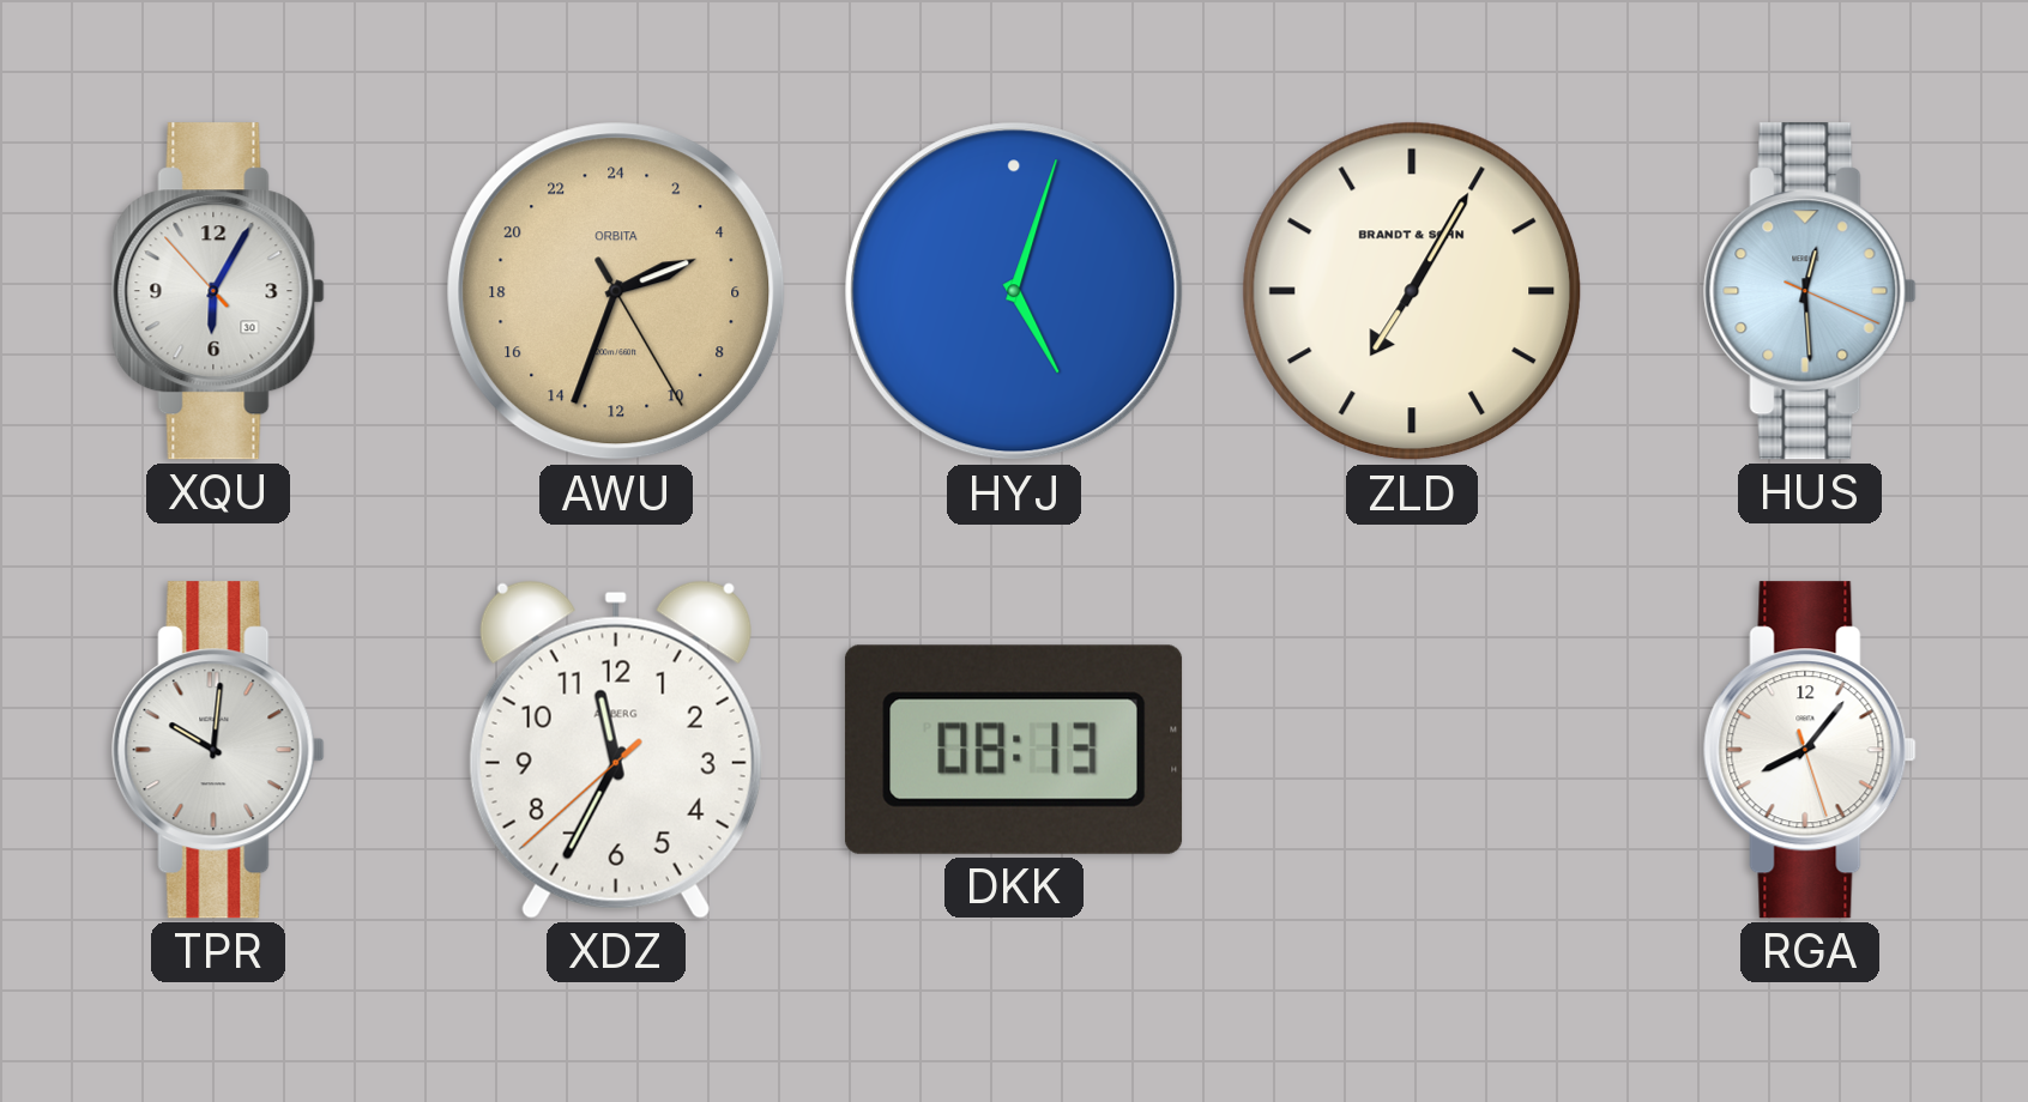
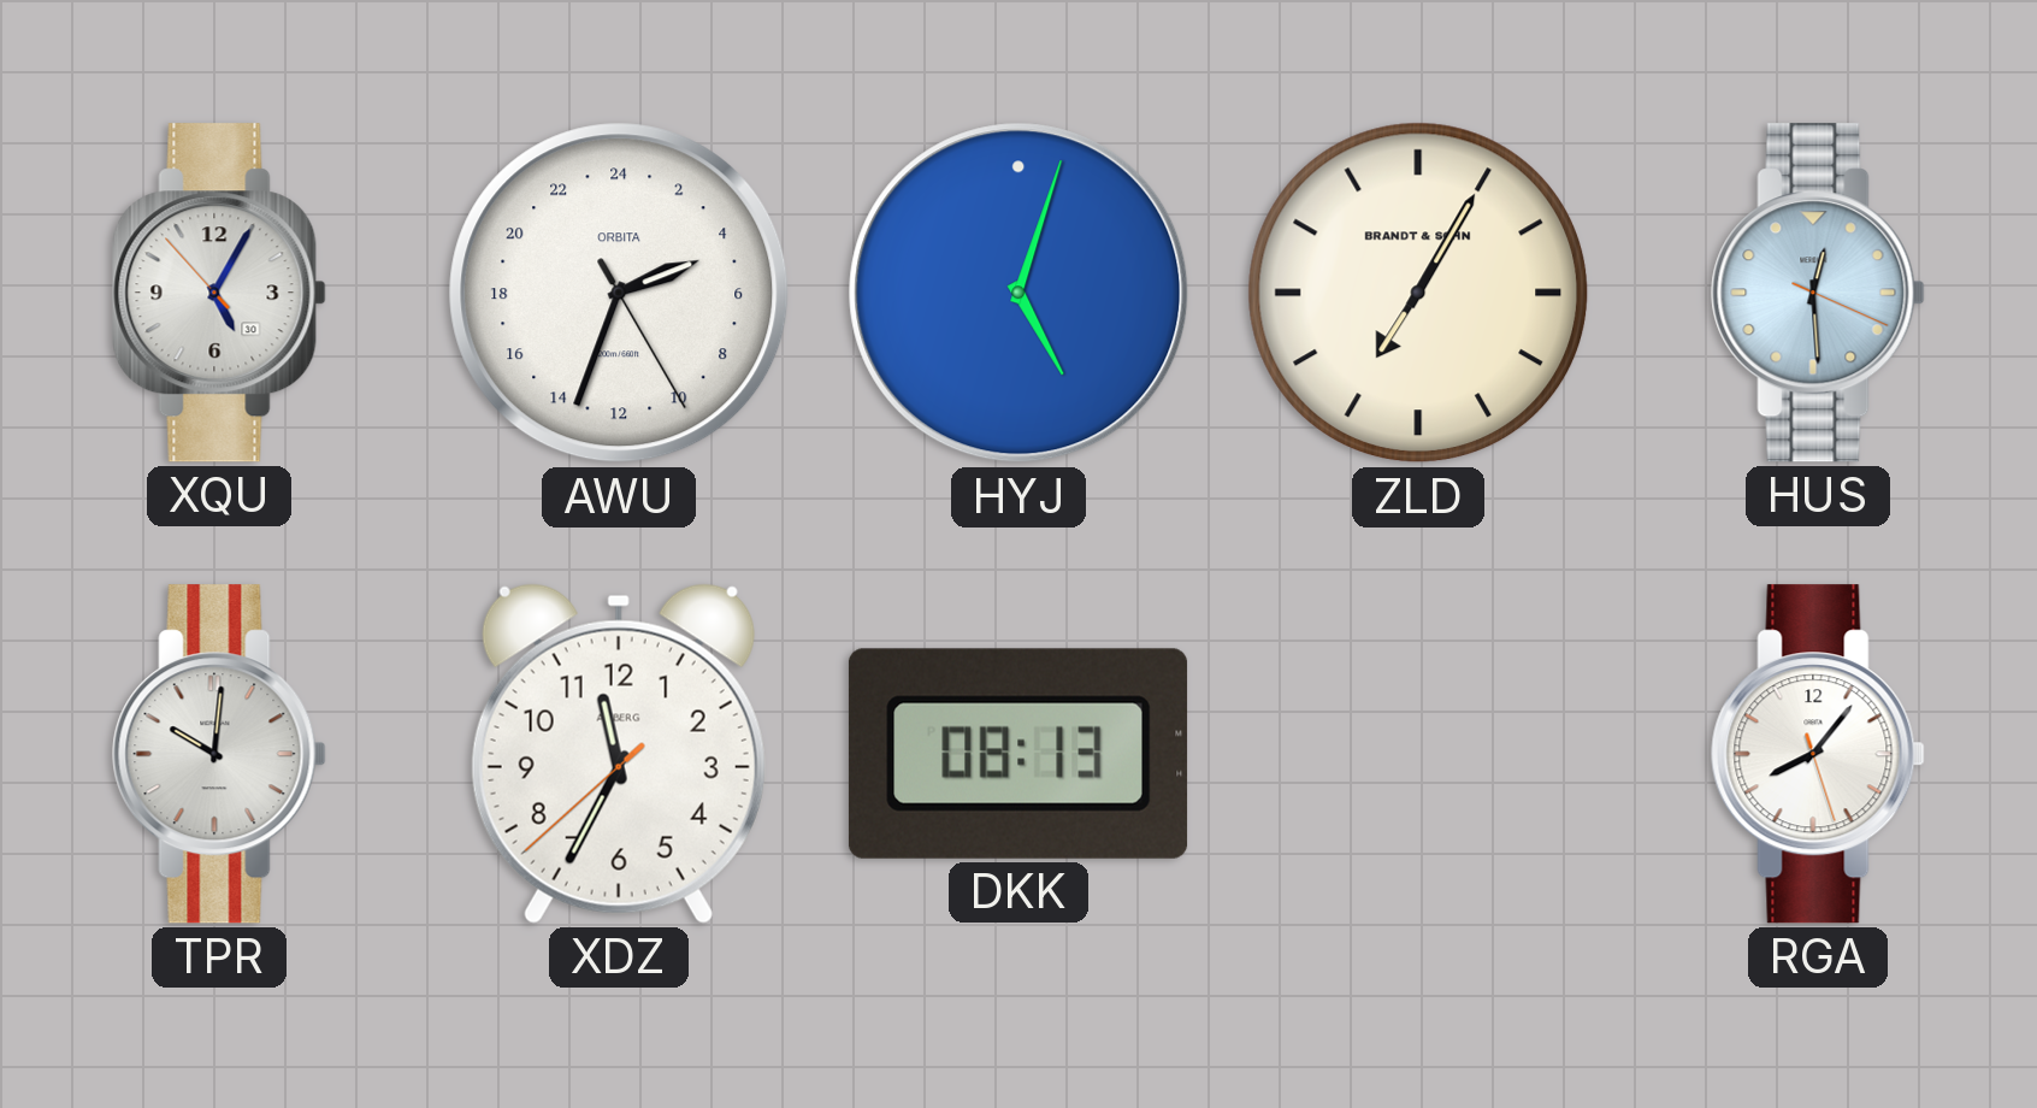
XQU: 6:04 -> 5:04 (219, 293)
AWU dial: champagne -> white (619, 293)
